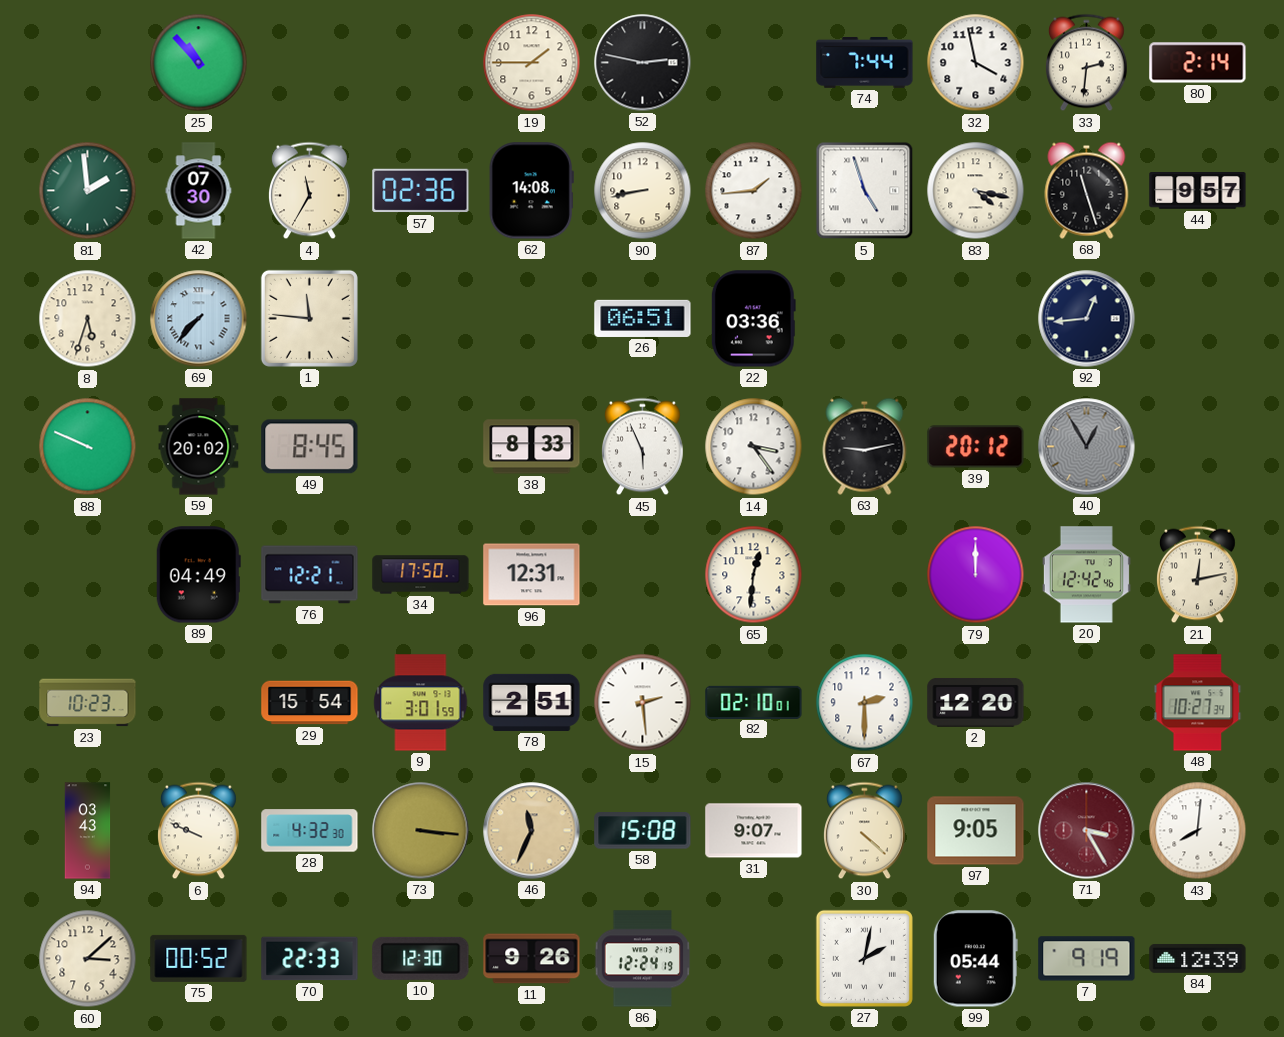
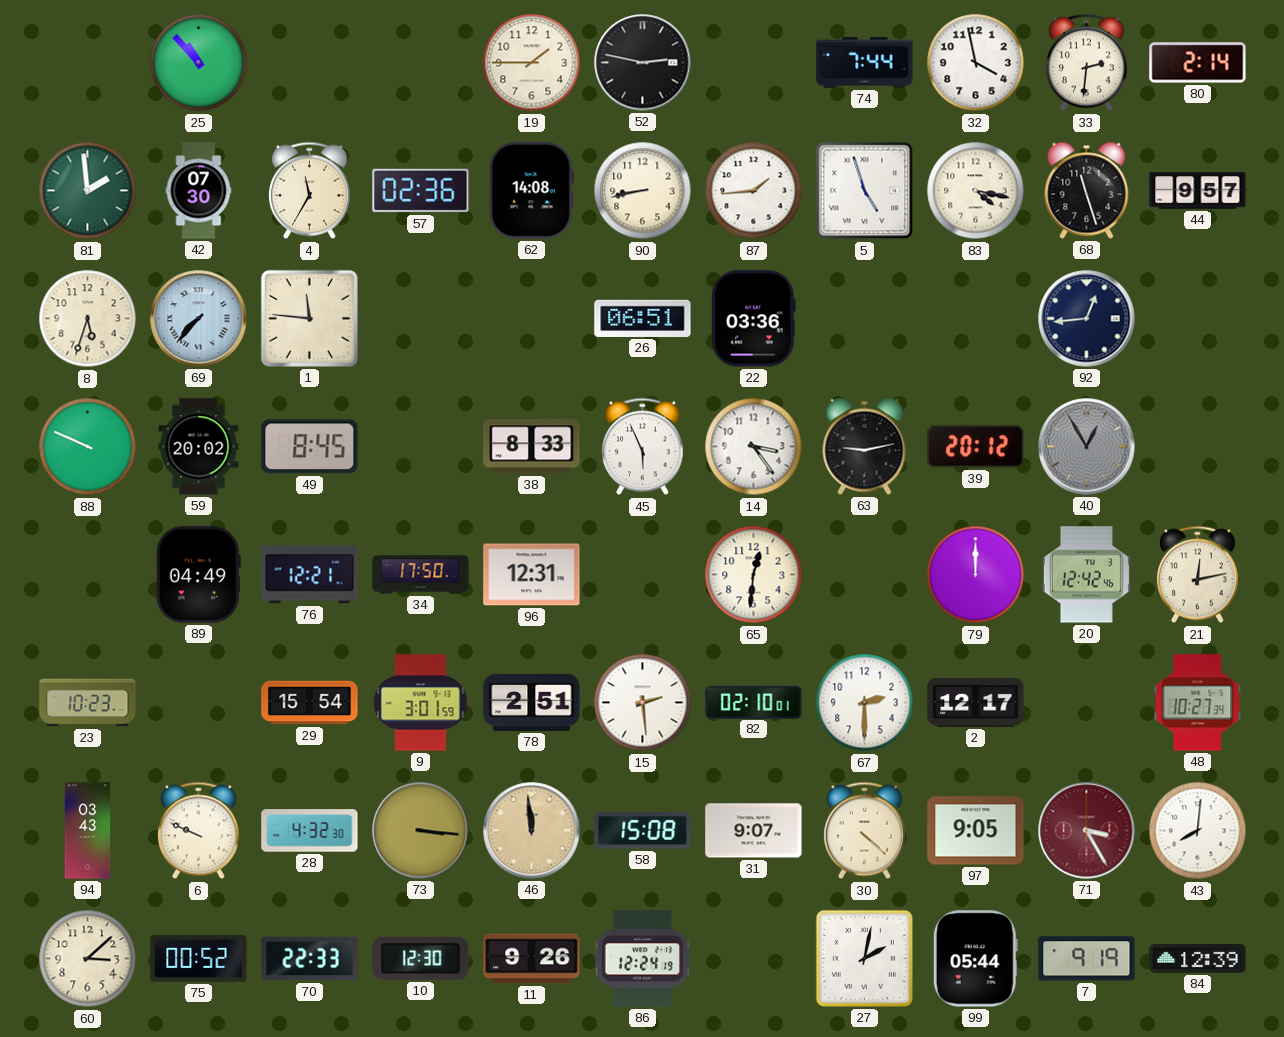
2: 12:20 -> 12:17 (976, 702)
46: 11:34 -> 11:59 (532, 831)
